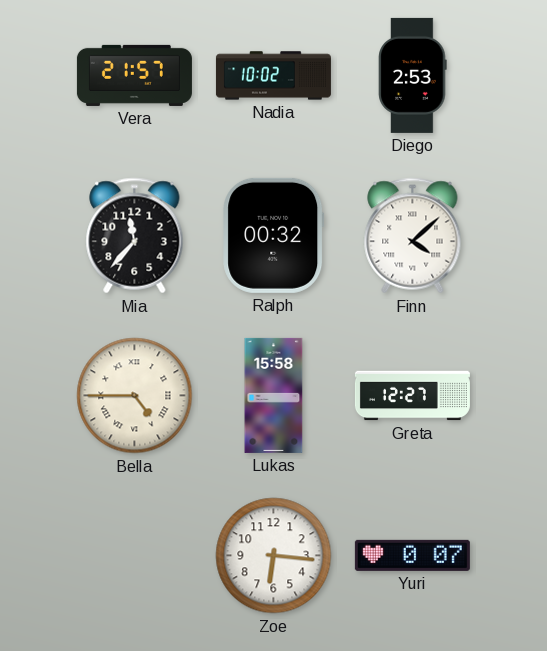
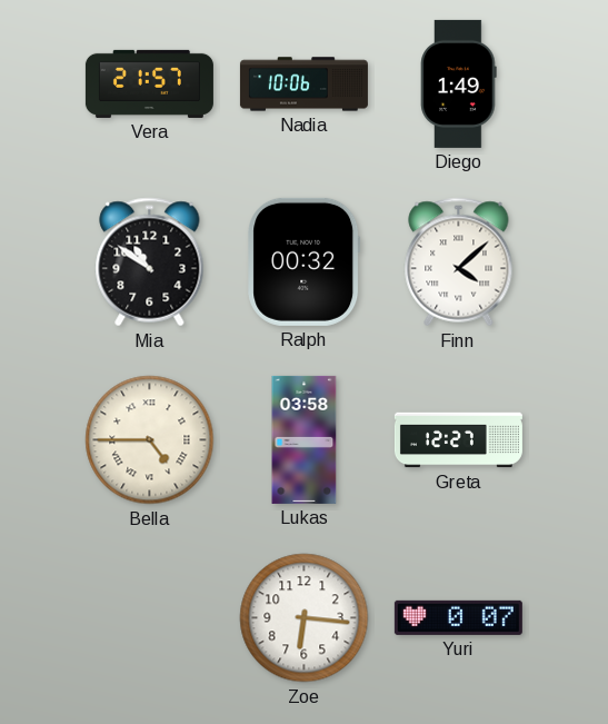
Nadia: 10:02 -> 10:06 (303, 85)
Diego: 2:53 -> 1:49 (459, 83)
Mia: 11:37 -> 10:51 (150, 262)
Lukas: 15:58 -> 03:58 (305, 439)
